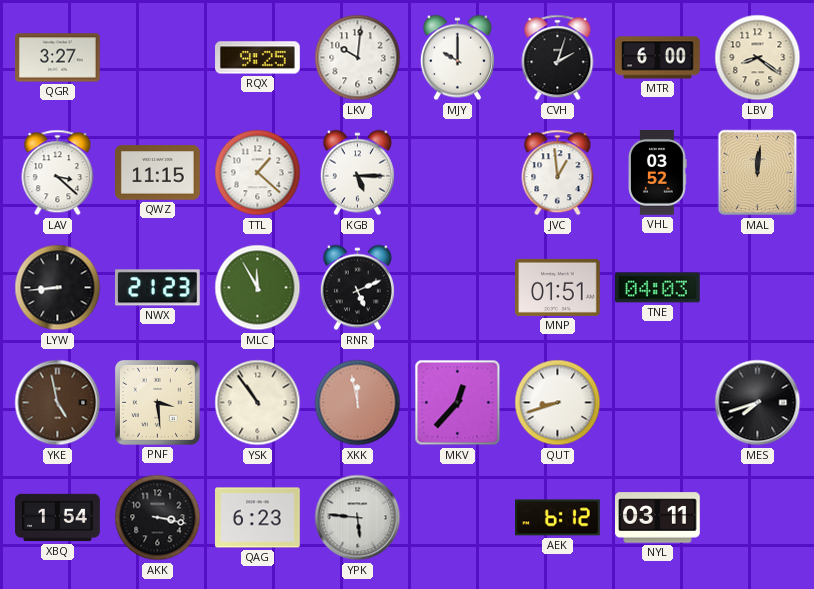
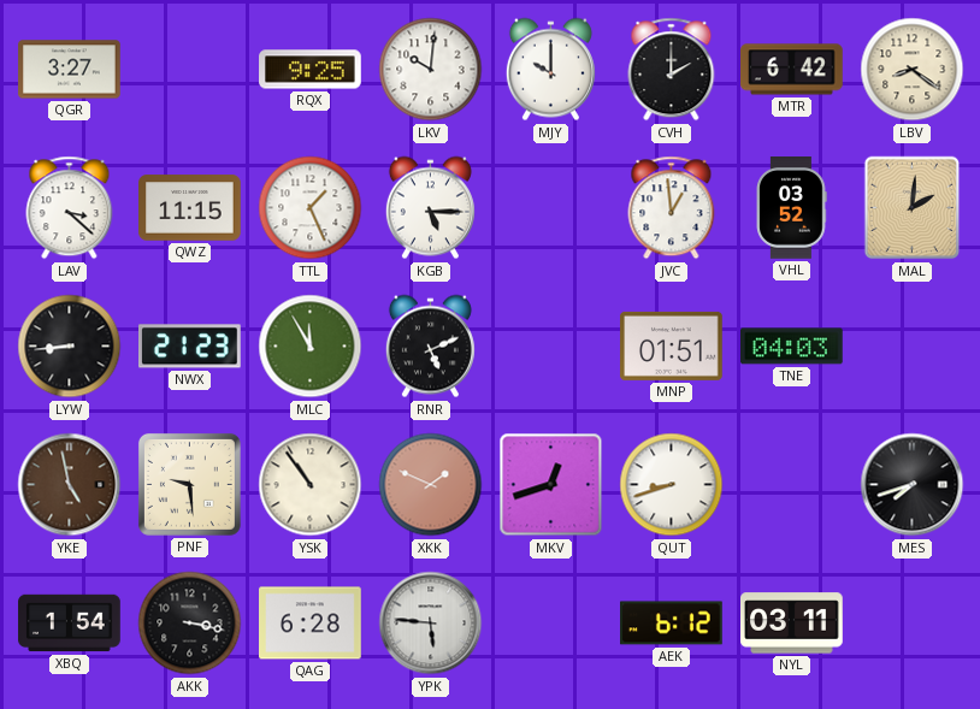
CVH: 2:03 -> 2:00 (672, 70)
MTR: 6:00 -> 6:42 (792, 70)
TTL: 1:22 -> 1:26 (311, 208)
MAL: 12:01 -> 2:01 (913, 208)
PNF: 3:29 -> 9:29 (189, 484)
XKK: 11:58 -> 1:49 (431, 485)
MKV: 12:37 -> 12:42 (551, 485)
QAG: 6:23 -> 6:28 (311, 624)
